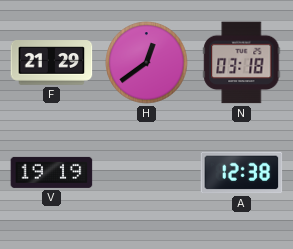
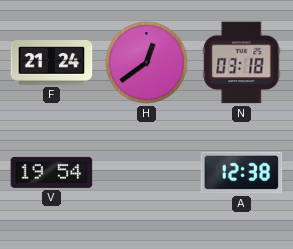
F: 21:29 -> 21:24 (52, 63)
V: 19:19 -> 19:54 (52, 172)
